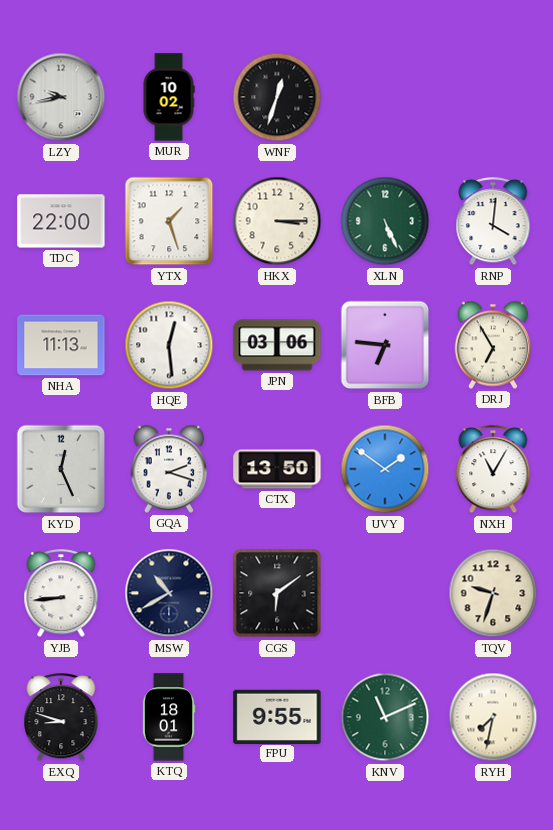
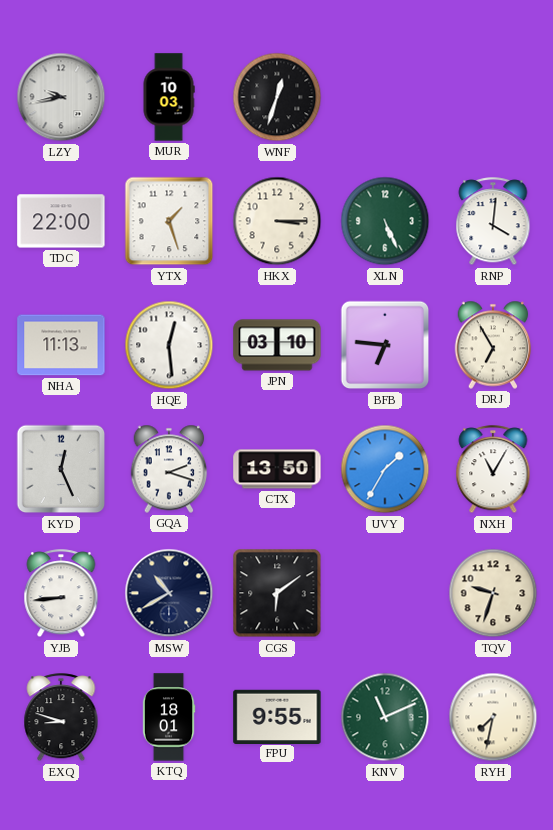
MUR: 10:02 -> 10:03 (169, 97)
JPN: 03:06 -> 03:10 (277, 345)
UVY: 1:51 -> 1:35 (385, 469)
